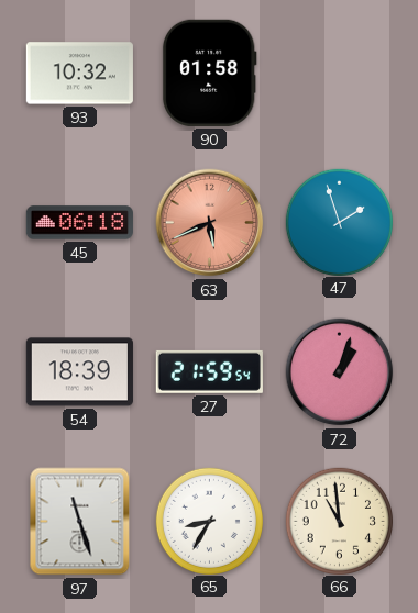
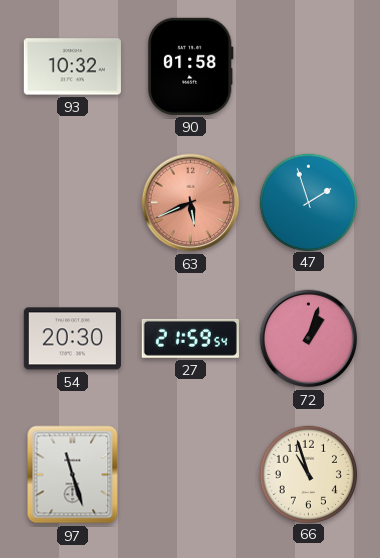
45: 06:18 -> none (79, 223)
54: 18:39 -> 20:30 (72, 339)
65: 8:35 -> none (209, 521)
66: 10:59 -> 10:57 (308, 474)
